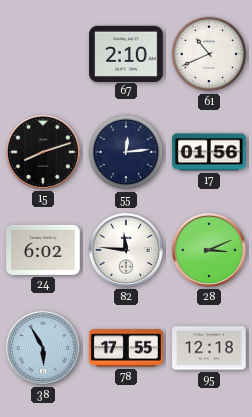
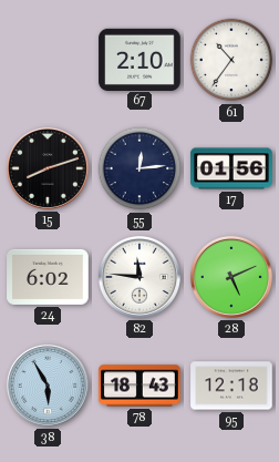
61: 10:41 -> 10:36 (231, 60)
28: 3:11 -> 5:11 (231, 277)
78: 17:55 -> 18:43 (139, 386)
